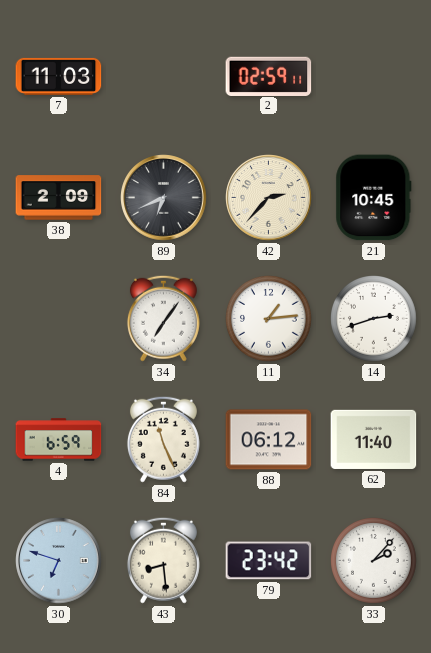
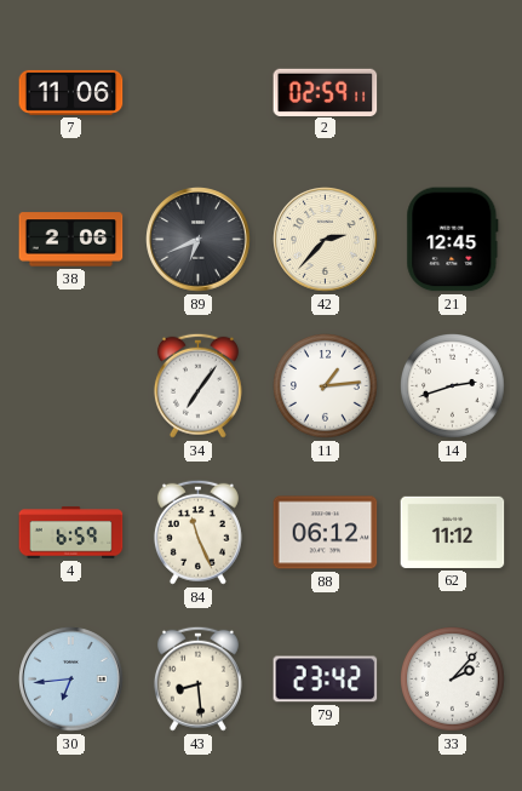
7: 11:03 -> 11:06 (71, 92)
38: 2:09 -> 2:06 (71, 240)
21: 10:45 -> 12:45 (453, 240)
62: 11:40 -> 11:12 (453, 532)
30: 6:48 -> 6:44 (71, 680)
